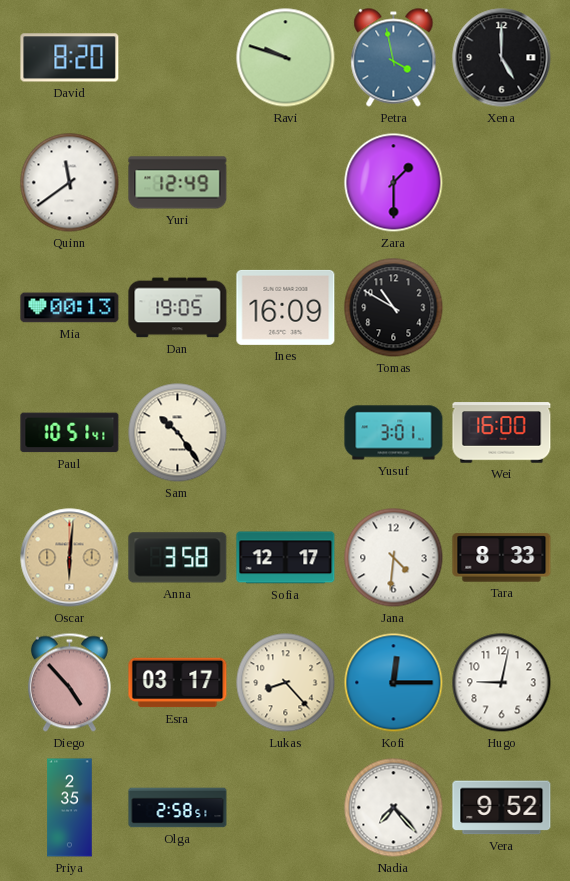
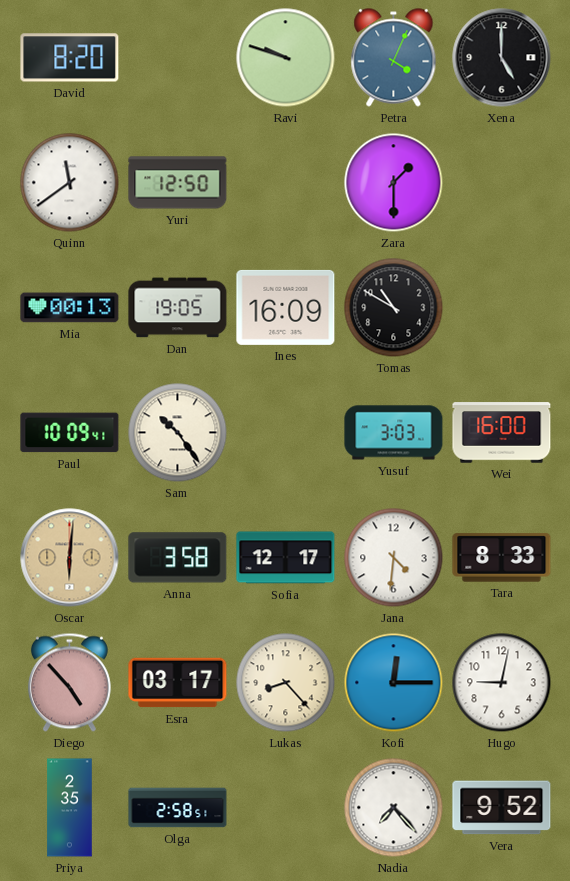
Petra: 3:58 -> 4:04 (394, 58)
Yuri: 12:49 -> 12:50 (178, 183)
Paul: 10:51 -> 10:09 (70, 433)
Yusuf: 3:01 -> 3:03 (394, 433)
